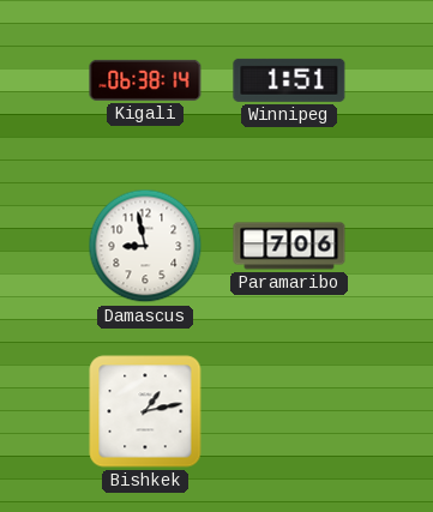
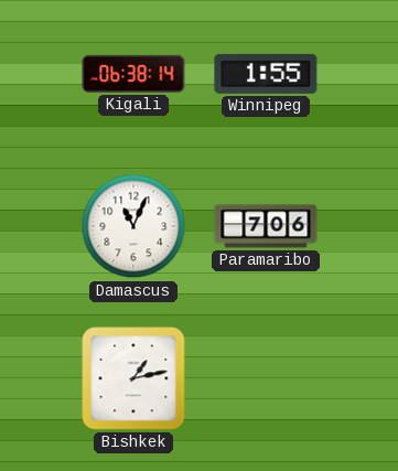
Winnipeg: 1:51 -> 1:55 (266, 74)
Damascus: 8:58 -> 11:04 (133, 226)
